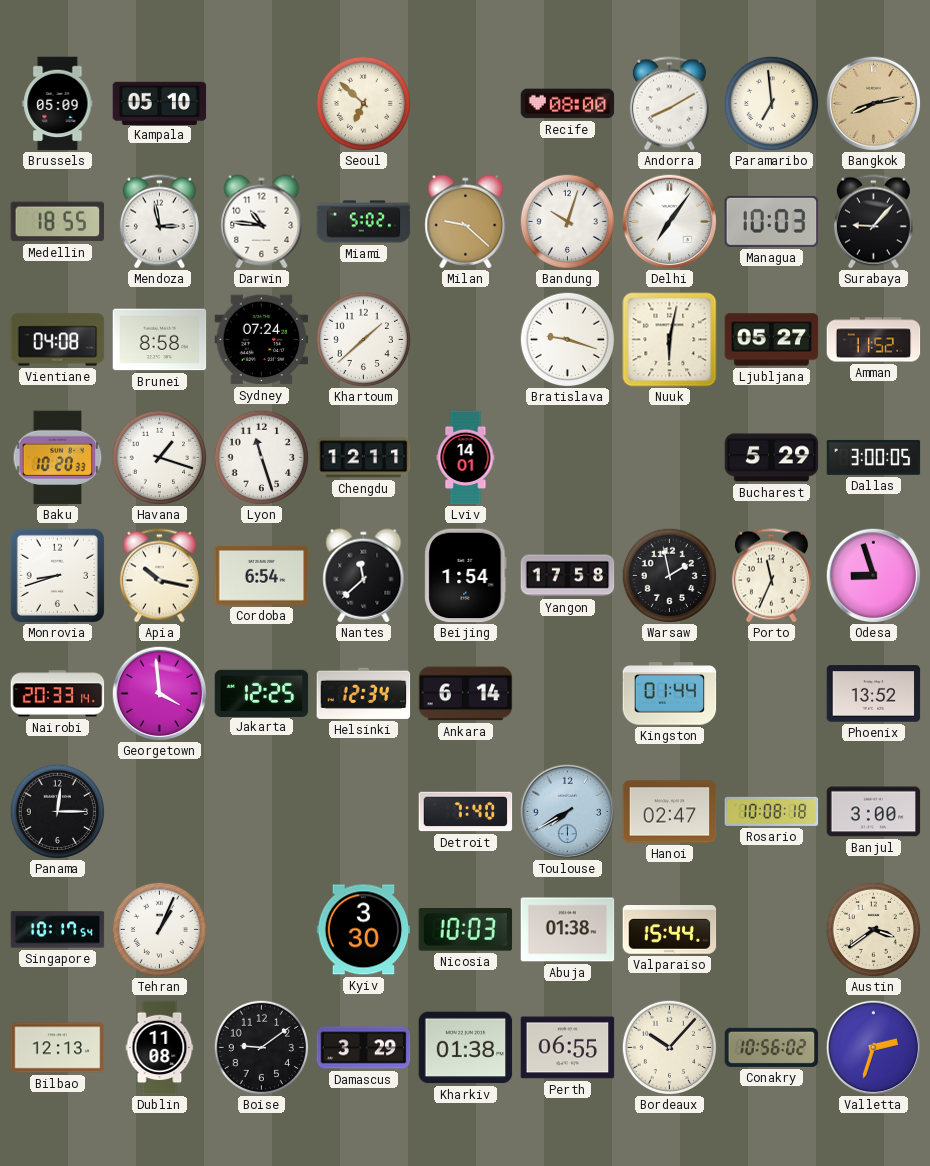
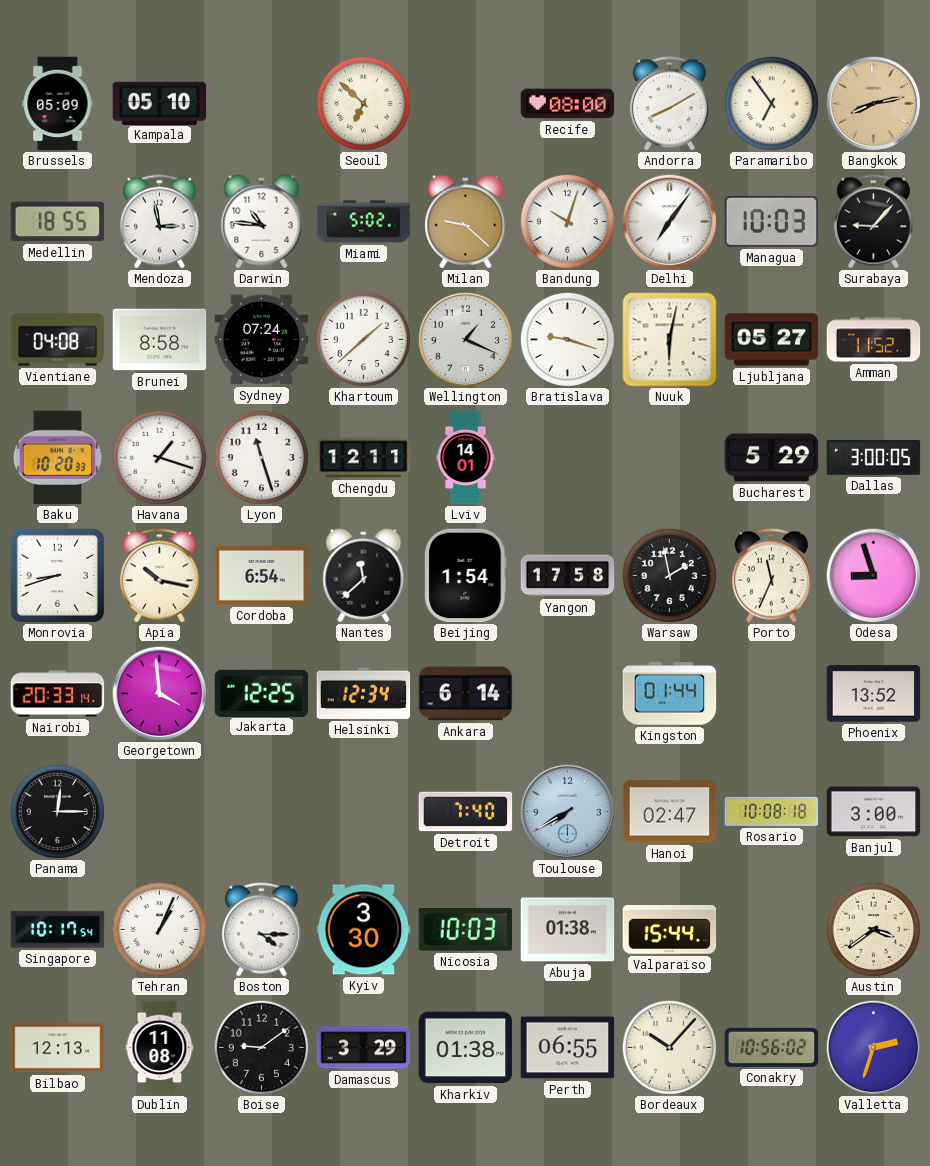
Paramaribo: 6:59 -> 6:54 (771, 103)
Wellington: none -> 1:19 (465, 339)
Boston: none -> 4:15 (261, 930)
